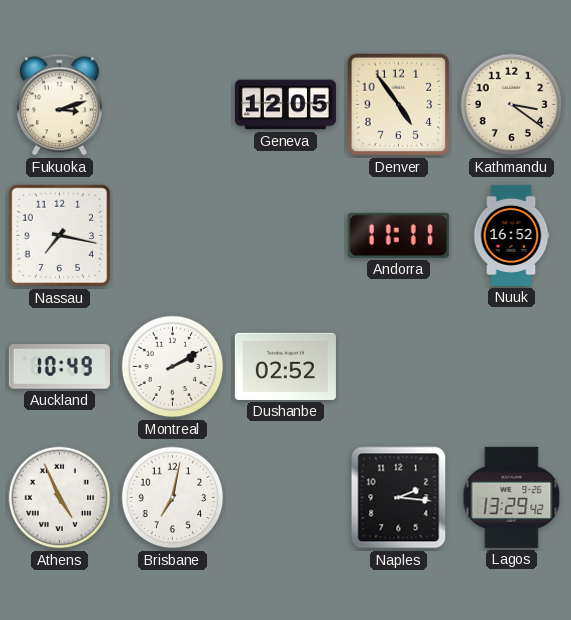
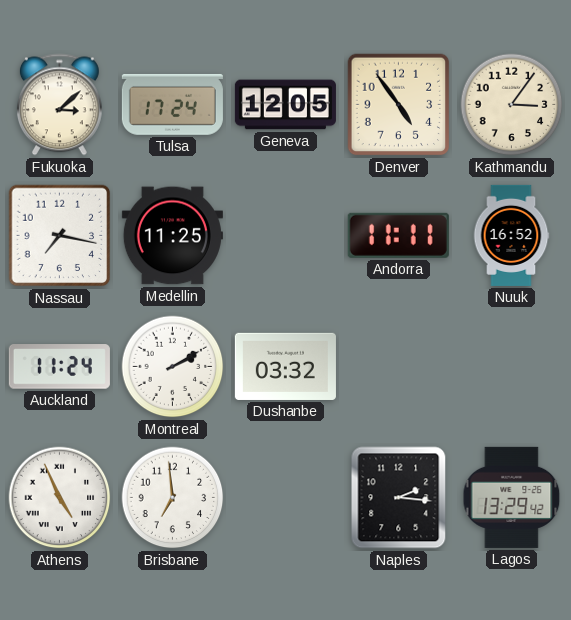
Fukuoka: 3:12 -> 3:08 (59, 105)
Tulsa: none -> 17:24 (172, 104)
Kathmandu: 3:21 -> 3:06 (512, 105)
Medellin: none -> 11:25 (172, 236)
Auckland: 10:49 -> 11:24 (59, 367)
Dushanbe: 02:52 -> 03:32 (285, 366)
Brisbane: 7:02 -> 6:59 (173, 498)
